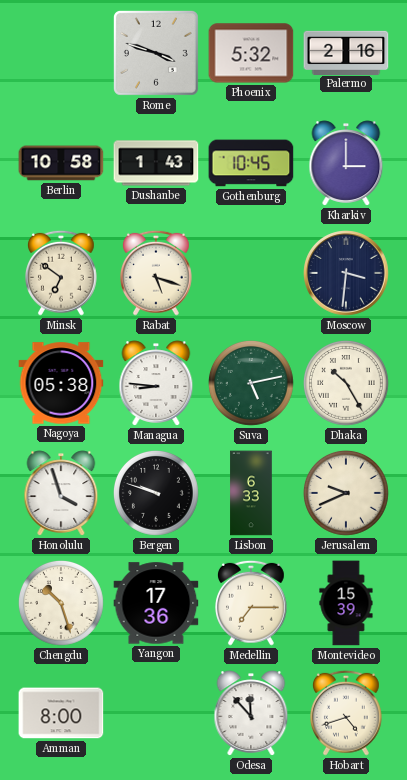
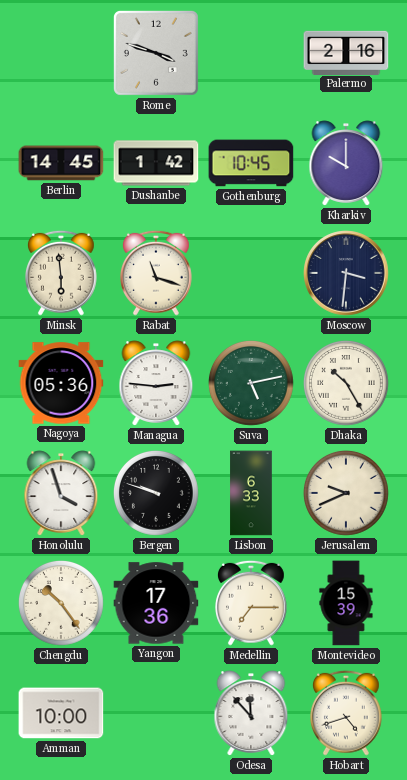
Phoenix: 5:32 -> none (251, 53)
Berlin: 10:58 -> 14:45 (61, 163)
Dushanbe: 1:43 -> 1:42 (156, 163)
Kharkiv: 3:00 -> 10:00 (346, 163)
Minsk: 6:51 -> 5:59 (62, 273)
Rabat: 5:18 -> 11:18 (157, 273)
Nagoya: 05:38 -> 05:36 (61, 383)
Managua: 8:46 -> 2:46 (156, 383)
Chengdu: 10:27 -> 10:24 (62, 604)
Amman: 8:00 -> 10:00 (61, 713)
